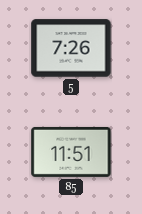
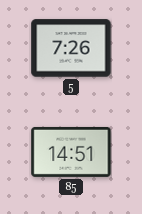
85: 11:51 -> 14:51 (71, 152)
